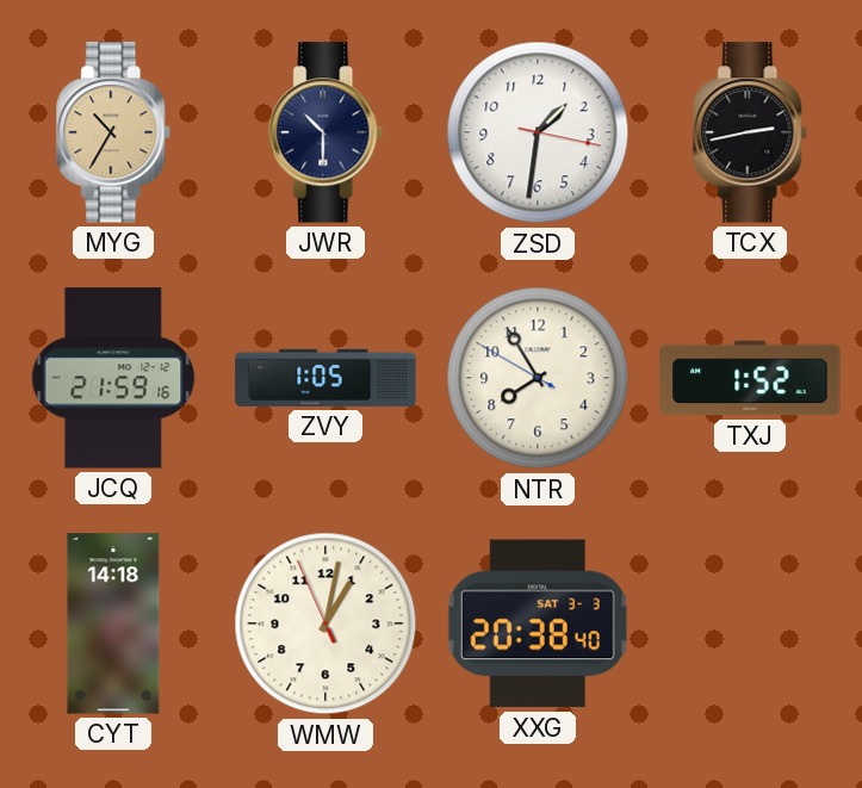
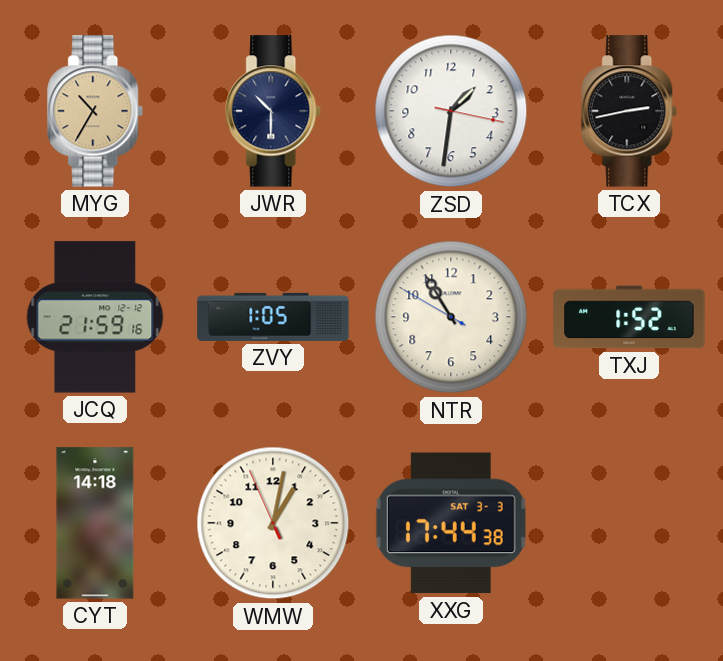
NTR: 7:54 -> 10:54 (451, 317)
XXG: 20:38 -> 17:44 (451, 523)
